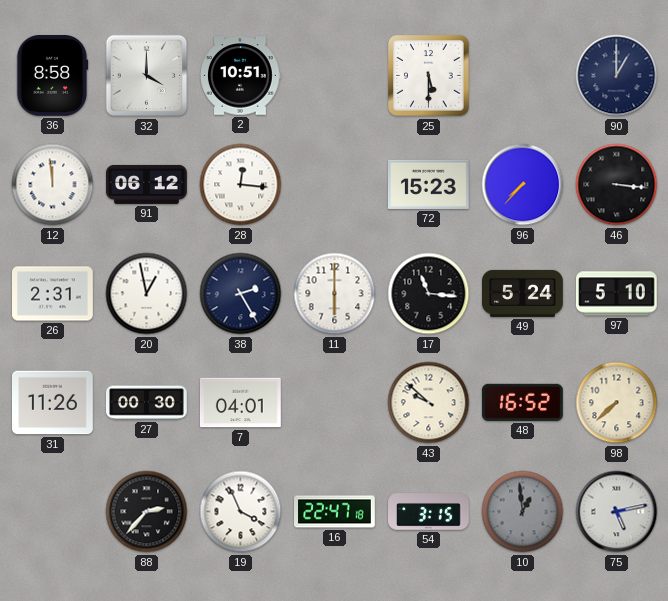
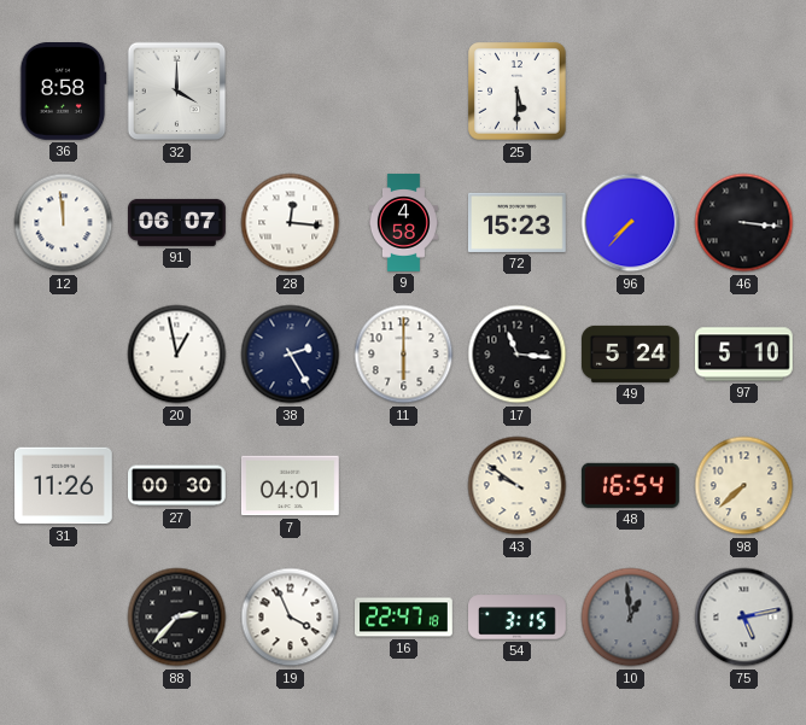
2: 10:51 -> none (241, 76)
90: 1:00 -> none (617, 76)
91: 06:12 -> 06:07 (177, 222)
9: none -> 4:58 (403, 223)
26: 2:31 -> none (53, 294)
43: 9:52 -> 9:51 (518, 486)
48: 16:52 -> 16:54 (630, 485)
